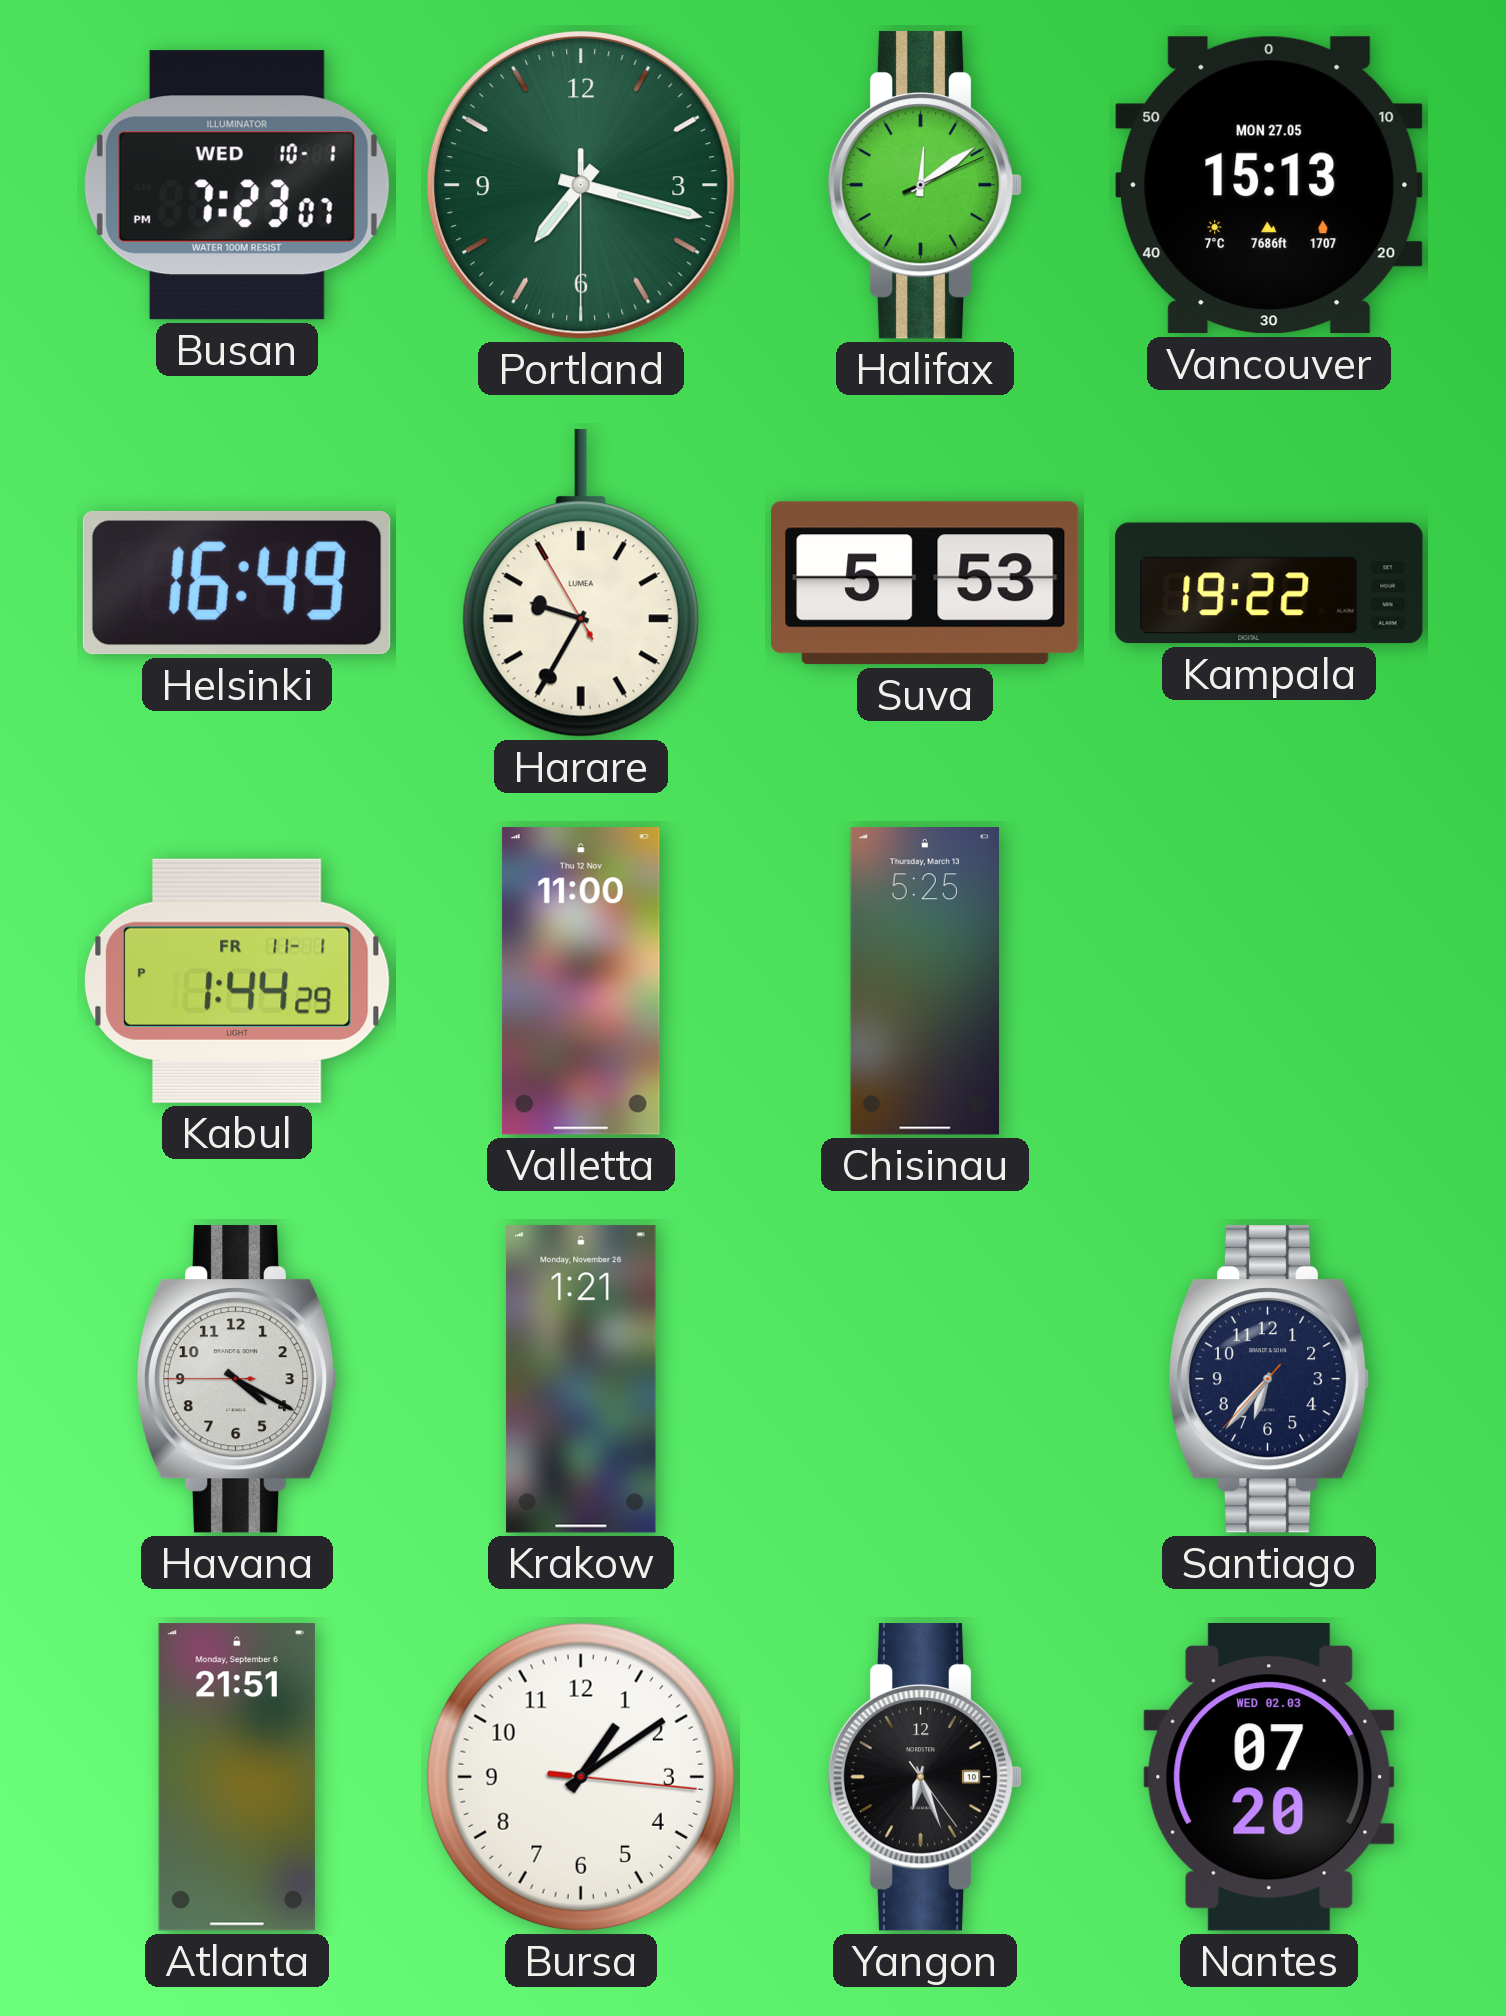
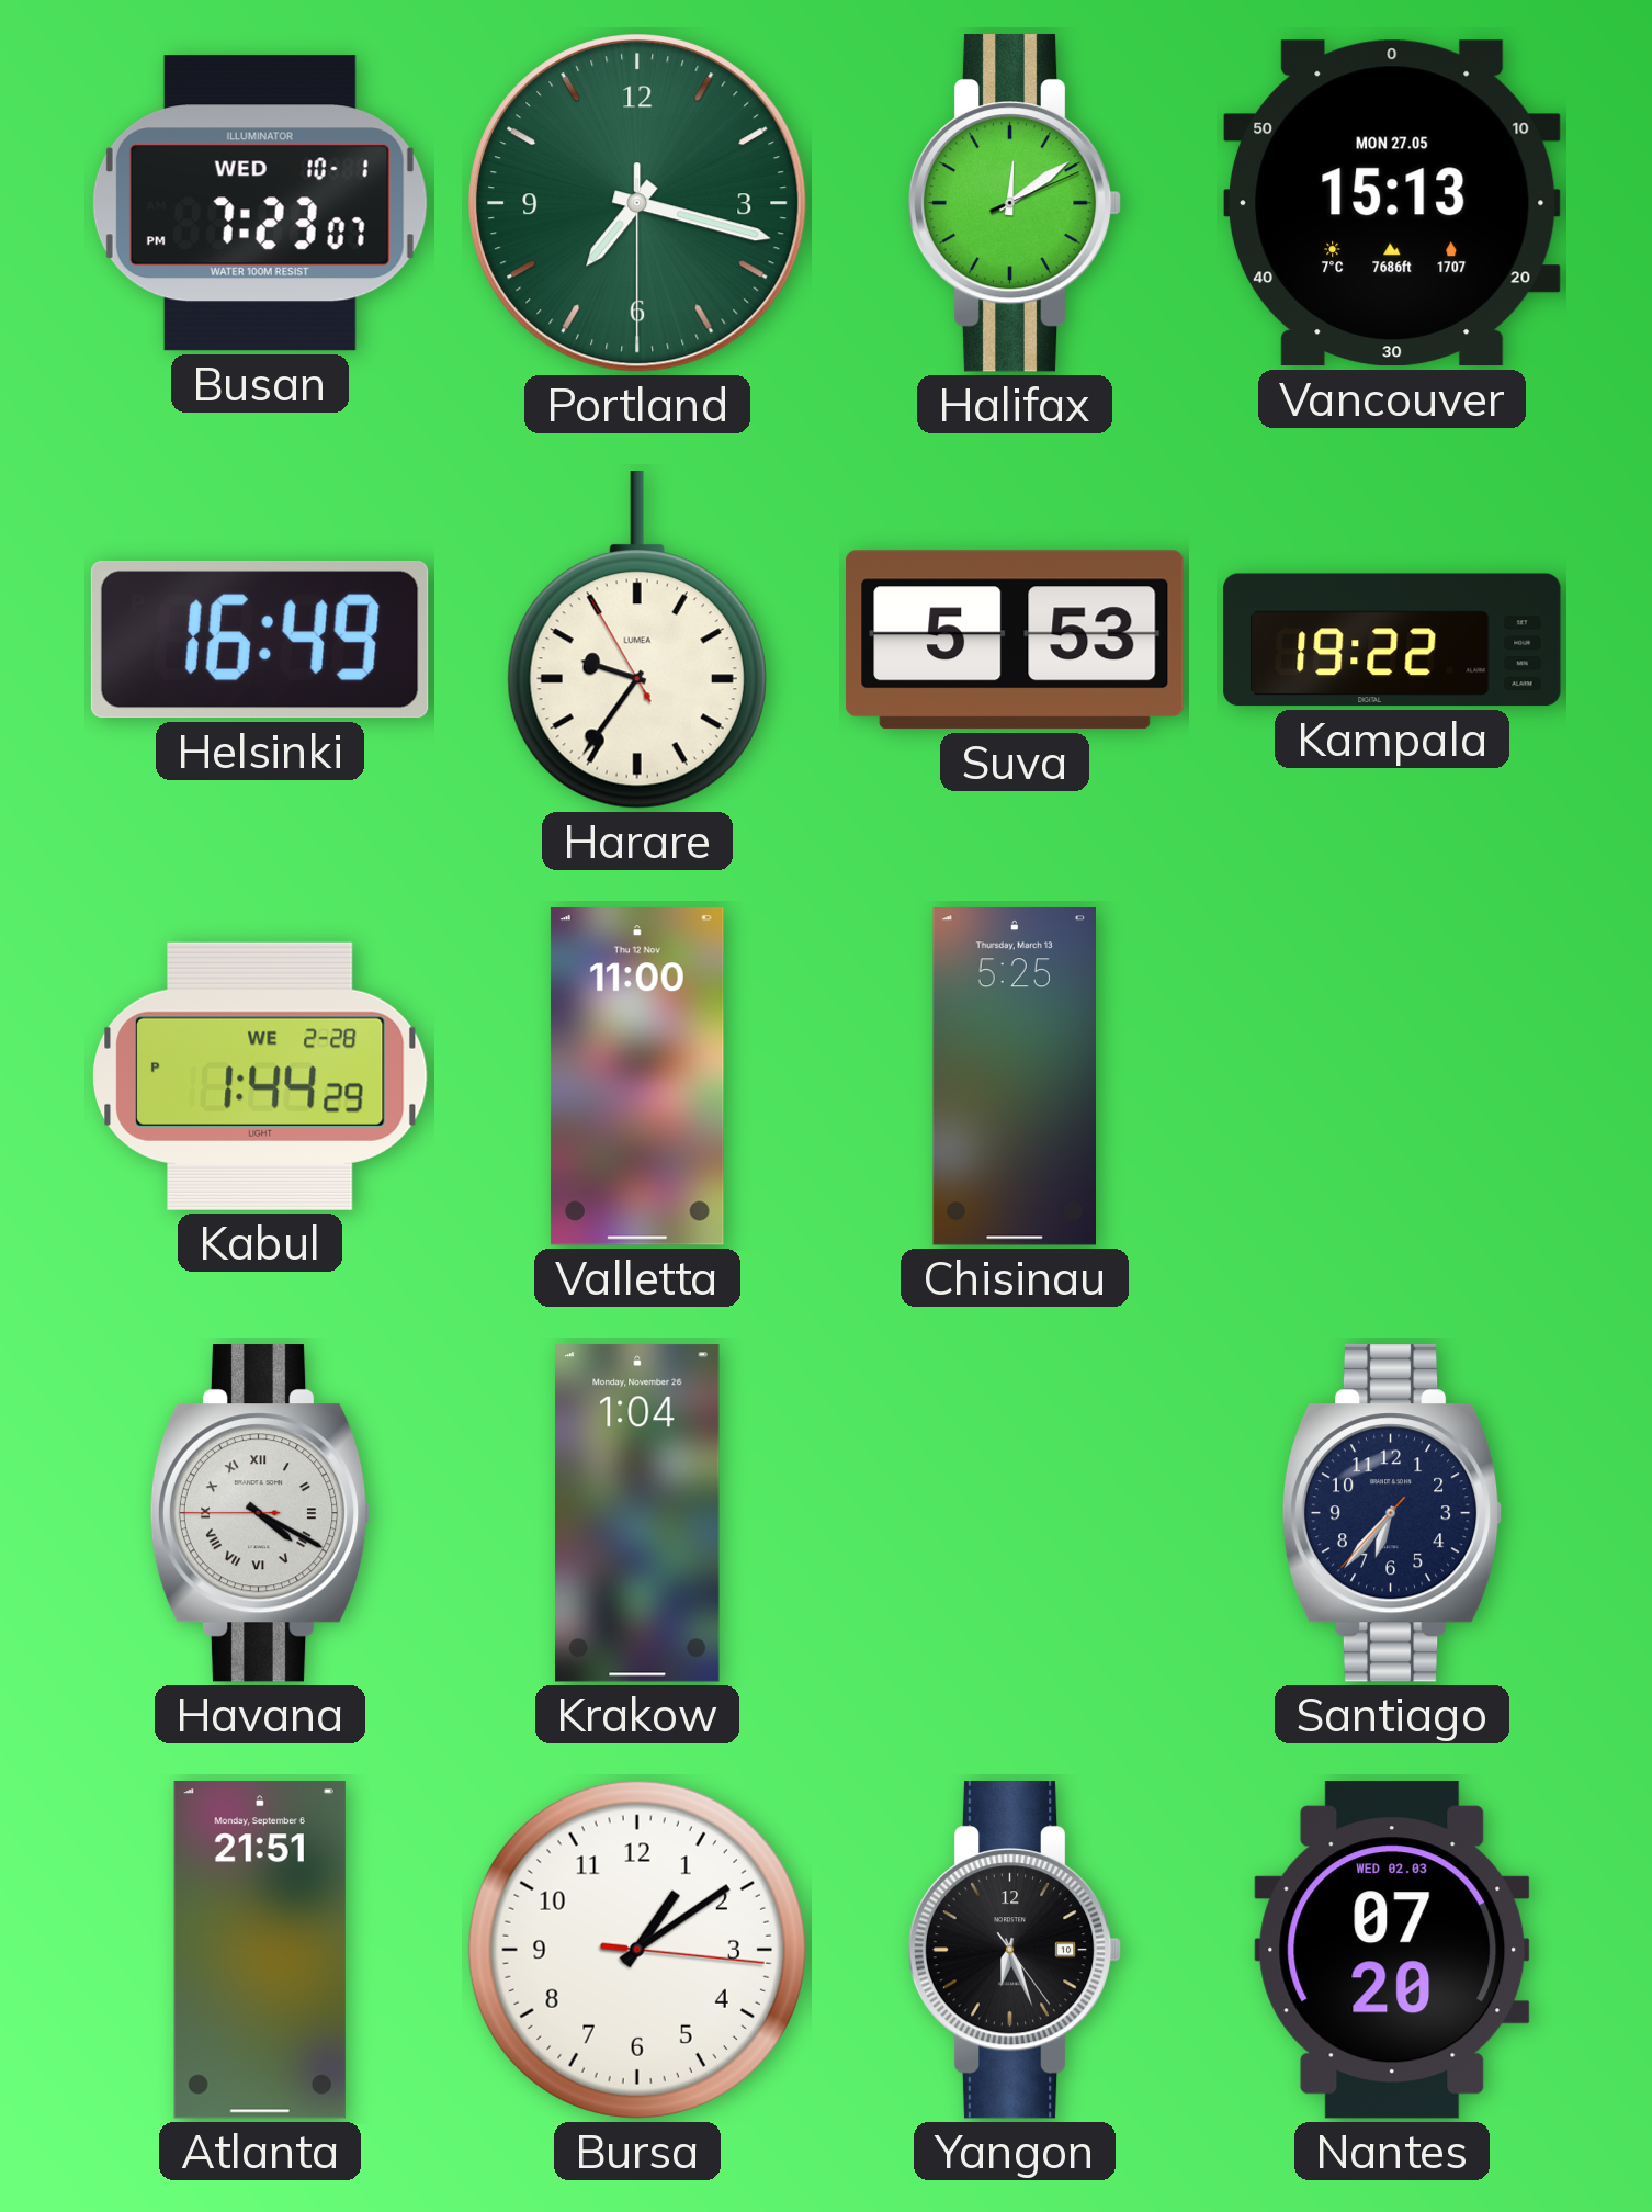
Harare: 9:34 -> 9:35 (637, 641)
Kabul date: FR 11-1 -> WE 2-28 (260, 1076)
Havana numerals: Arabic -> Roman (260, 1513)
Krakow: 1:21 -> 1:04 (637, 1513)
